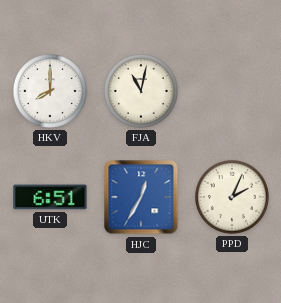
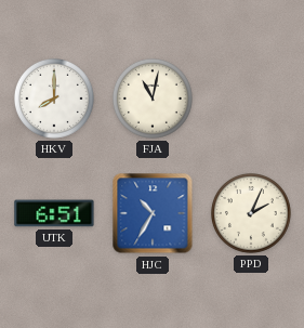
HJC: 12:35 -> 10:35 (153, 213)
